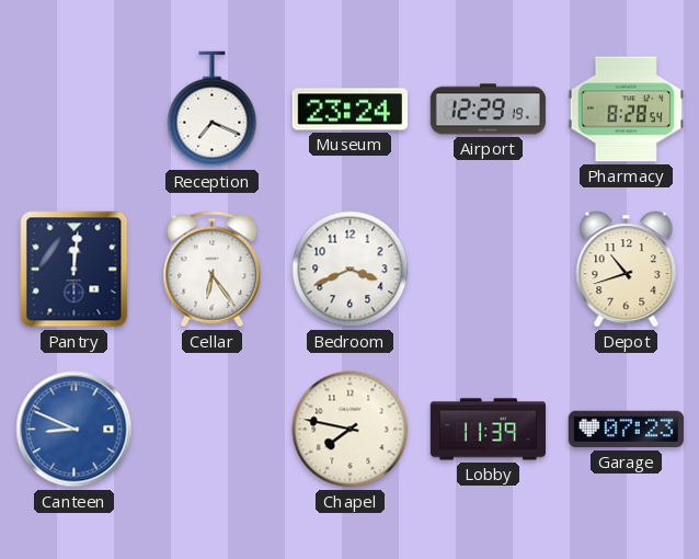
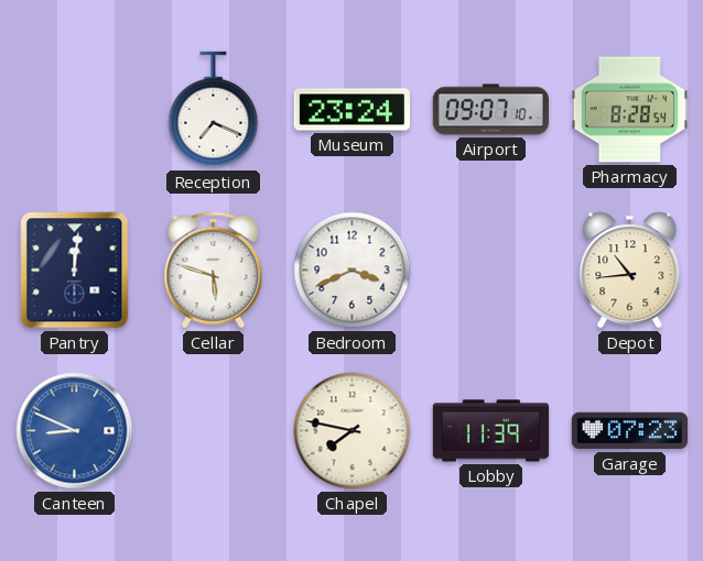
Airport: 12:29 -> 09:07 (490, 110)
Cellar: 6:24 -> 5:48 (214, 271)
Depot: 10:42 -> 10:44 (630, 271)
